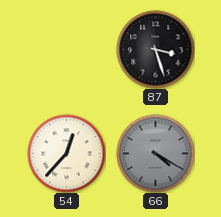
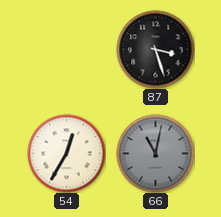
54: 12:37 -> 12:35 (66, 153)
66: 4:20 -> 11:02 (155, 153)
